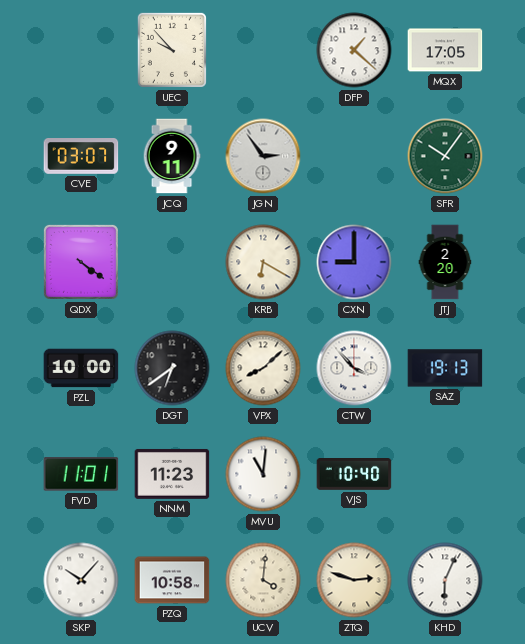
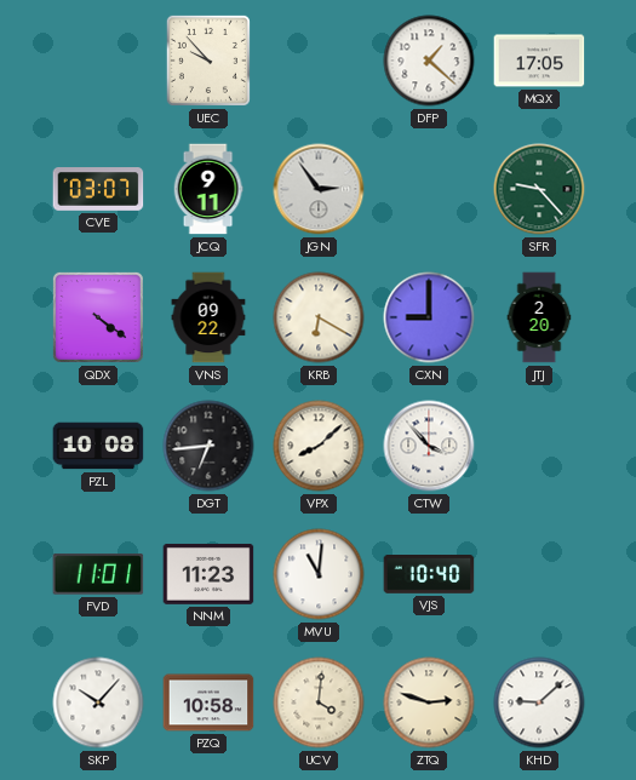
SFR: 10:06 -> 9:23 (539, 189)
VNS: none -> 09:22 (208, 317)
PZL: 10:00 -> 10:08 (98, 446)
DGT: 6:39 -> 6:44 (208, 446)
SAZ: 19:13 -> none (445, 368)
KHD: 6:04 -> 9:08 (539, 702)
